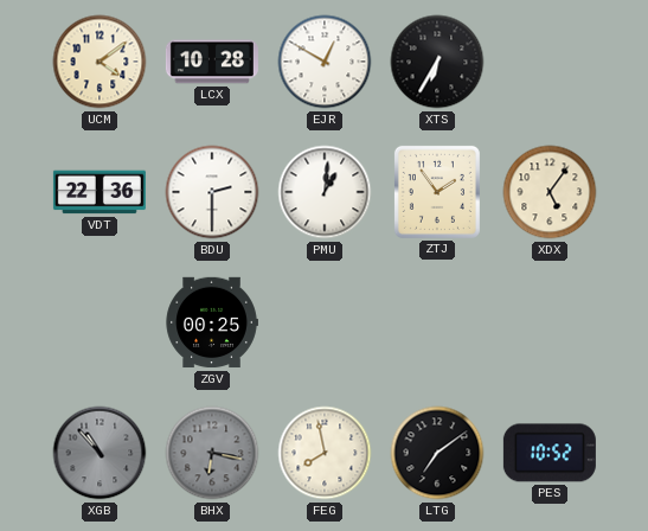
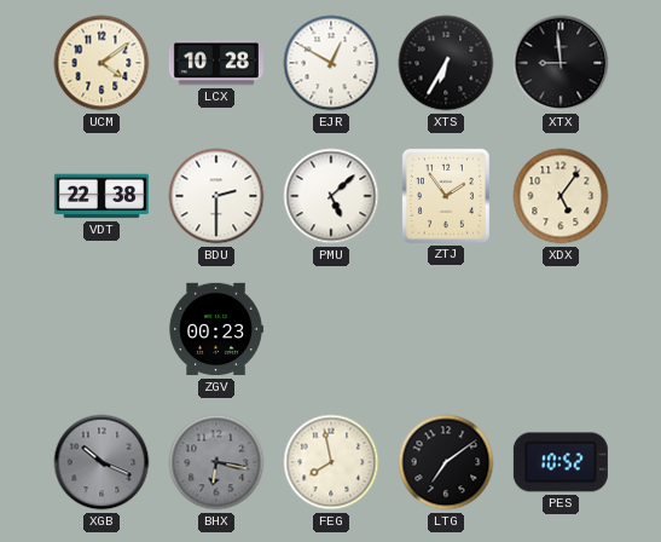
XTX: none -> 8:59 (561, 63)
VDT: 22:36 -> 22:38 (102, 196)
PMU: 1:01 -> 5:08 (331, 196)
ZGV: 00:25 -> 00:23 (216, 329)
XGB: 10:53 -> 10:19 (102, 462)
